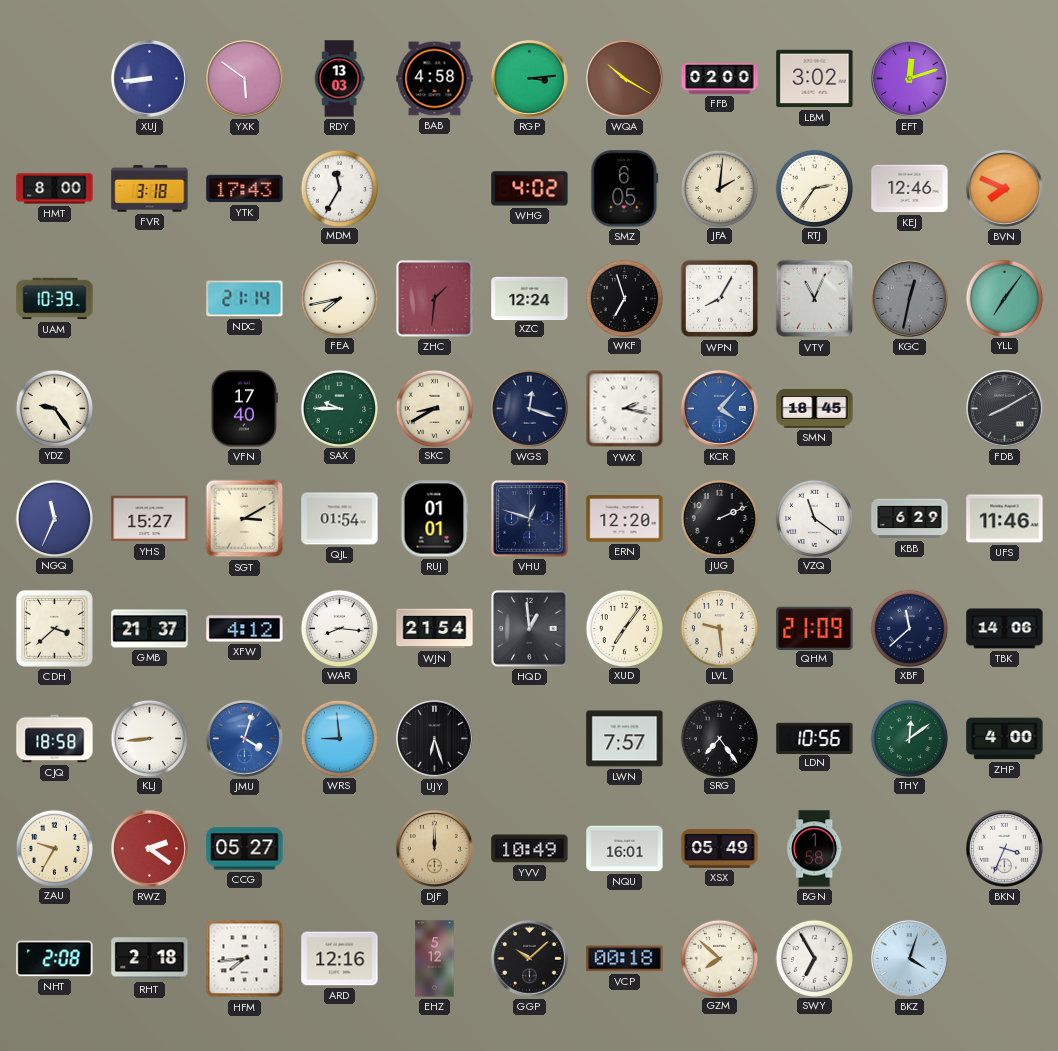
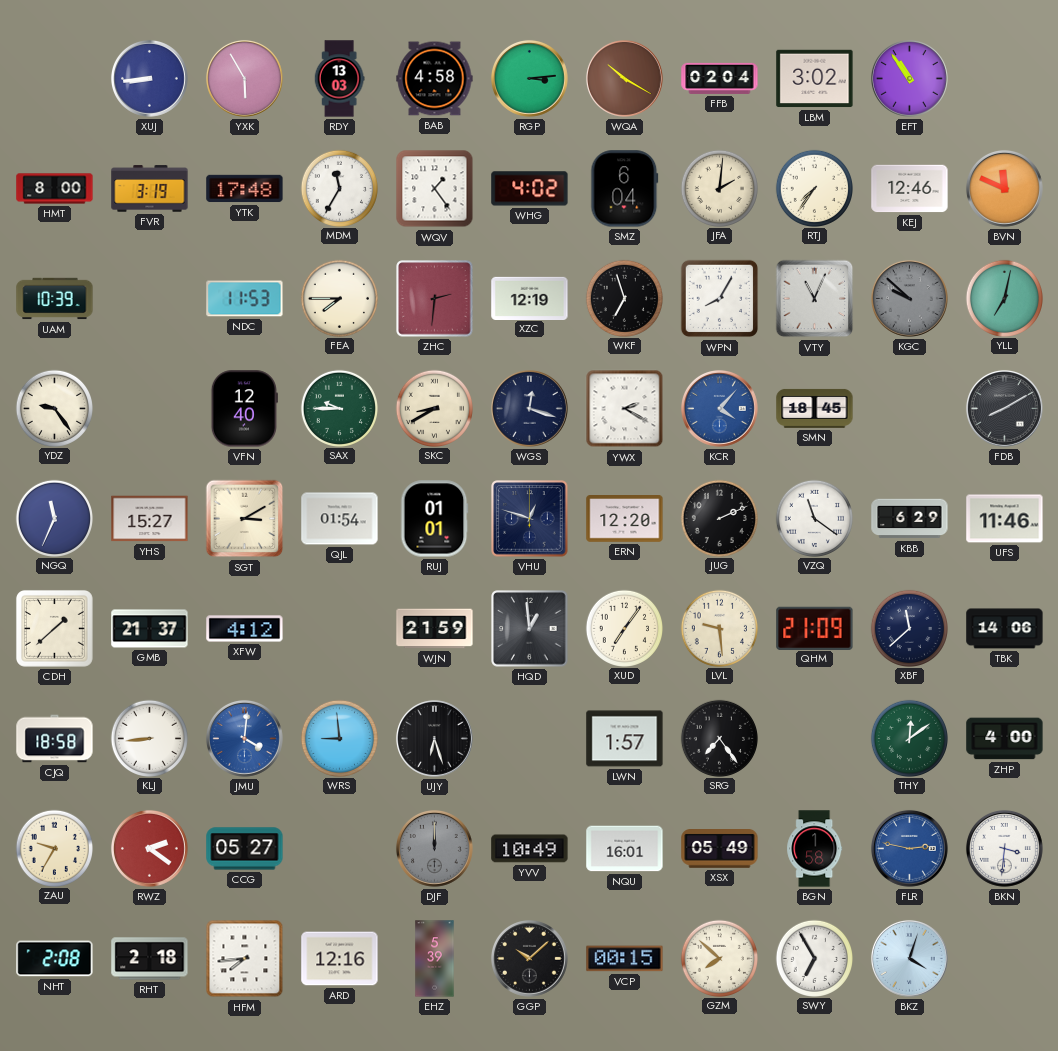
YXK: 5:51 -> 5:55 (244, 78)
FFB: 02:00 -> 02:04 (720, 78)
EFT: 12:12 -> 10:54 (909, 78)
FVR: 3:18 -> 3:19 (150, 189)
YTK: 17:43 -> 17:48 (245, 189)
WQV: none -> 1:24 (435, 189)
SMZ: 6:05 -> 6:04 (625, 189)
RTJ: 2:36 -> 7:36 (814, 188)
BVN: 7:49 -> 11:49 (1004, 188)
NDC: 21:14 -> 11:53 (245, 299)
FEA: 7:43 -> 7:45 (339, 298)
ZHC: 1:31 -> 2:31 (435, 299)
XZC: 12:24 -> 12:19 (530, 298)
KGC: 12:32 -> 9:52 (909, 298)
YLL: 7:06 -> 7:02 (1004, 298)
VFN: 17:40 -> 12:40 (244, 409)
YWX: 2:17 -> 2:20 (625, 409)
CDH: 3:38 -> 1:38 (54, 628)
WAR: 8:16 -> none (339, 628)
WJN: 21:54 -> 21:59 (435, 629)
JMU: 4:03 -> 4:01 (244, 738)
LWN: 7:57 -> 1:57 (625, 739)
LDN: 10:56 -> none (815, 738)
DJF dial: champagne -> grey (434, 848)
FLR: none -> 2:47 (909, 848)
BKN: 3:34 -> 3:31 (1004, 848)
EHZ: 5:12 -> 5:39 (435, 959)
VCP: 00:18 -> 00:15 (625, 959)
